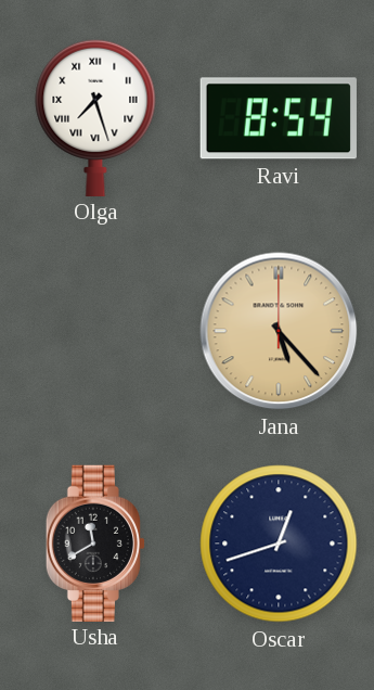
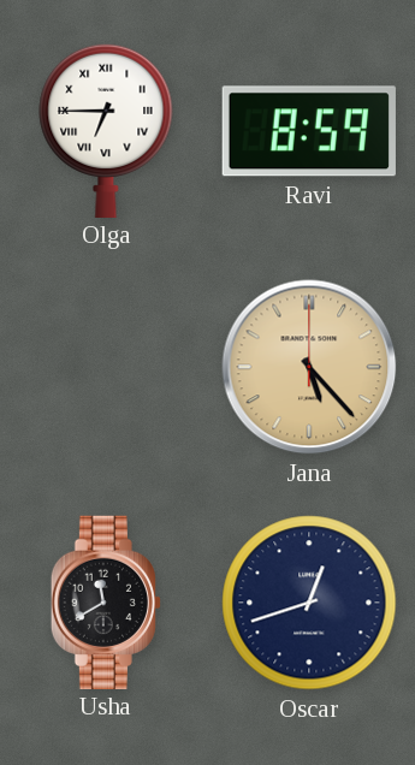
Olga: 7:27 -> 6:45 (106, 130)
Ravi: 8:54 -> 8:59 (309, 131)
